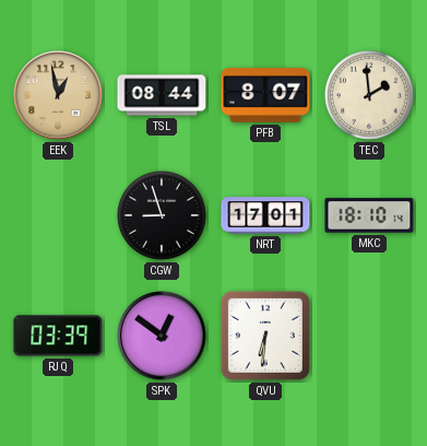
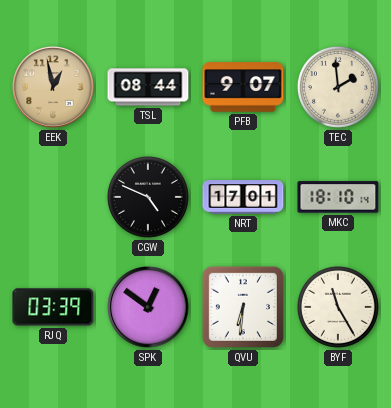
PFB: 8:07 -> 9:07 (243, 87)
CGW: 8:57 -> 4:49 (148, 197)
BYF: none -> 11:25 (338, 307)
